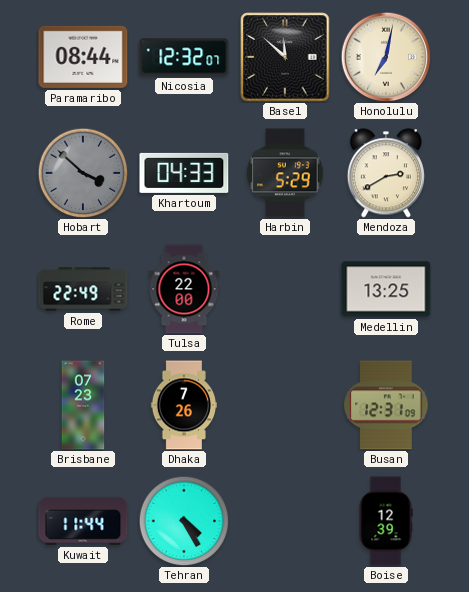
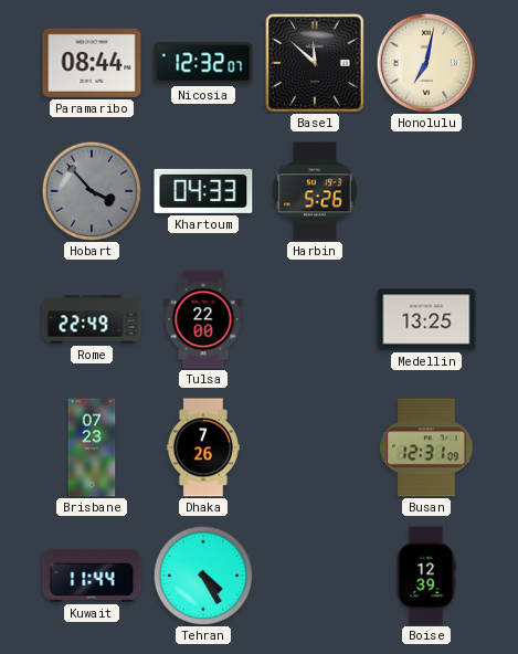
Hobart: 3:52 -> 3:53 (92, 191)
Harbin: 5:29 -> 5:26 (315, 191)
Mendoza: 2:40 -> none (386, 173)
